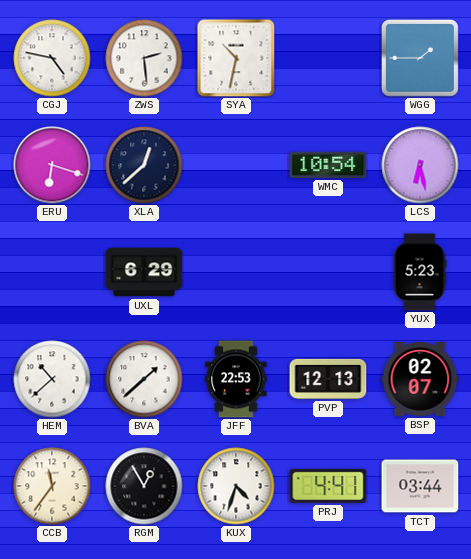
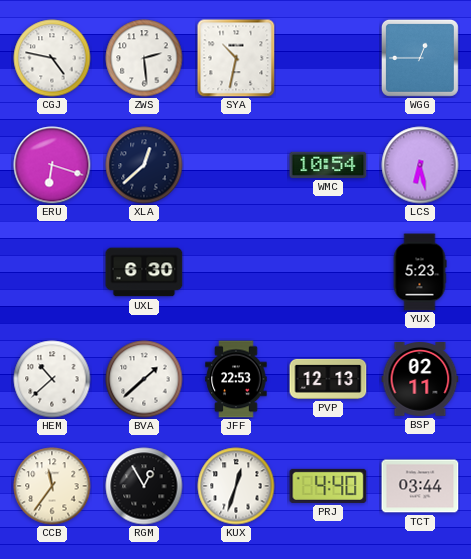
WGG: 1:45 -> 12:45 (420, 58)
UXL: 6:29 -> 6:30 (144, 272)
BSP: 02:07 -> 02:11 (420, 380)
KUX: 4:33 -> 12:33 (236, 486)
PRJ: 4:41 -> 4:40 (328, 486)
